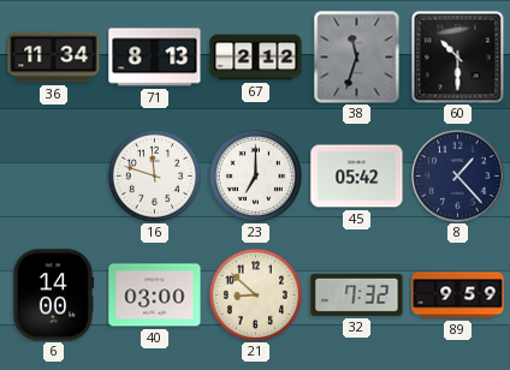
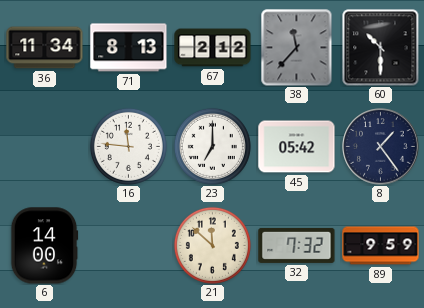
38: 11:33 -> 11:37 (297, 47)
16: 11:48 -> 11:46 (128, 146)
8: 1:23 -> 1:24 (381, 147)
40: 03:00 -> none (155, 296)
21: 8:52 -> 11:52 (212, 245)
